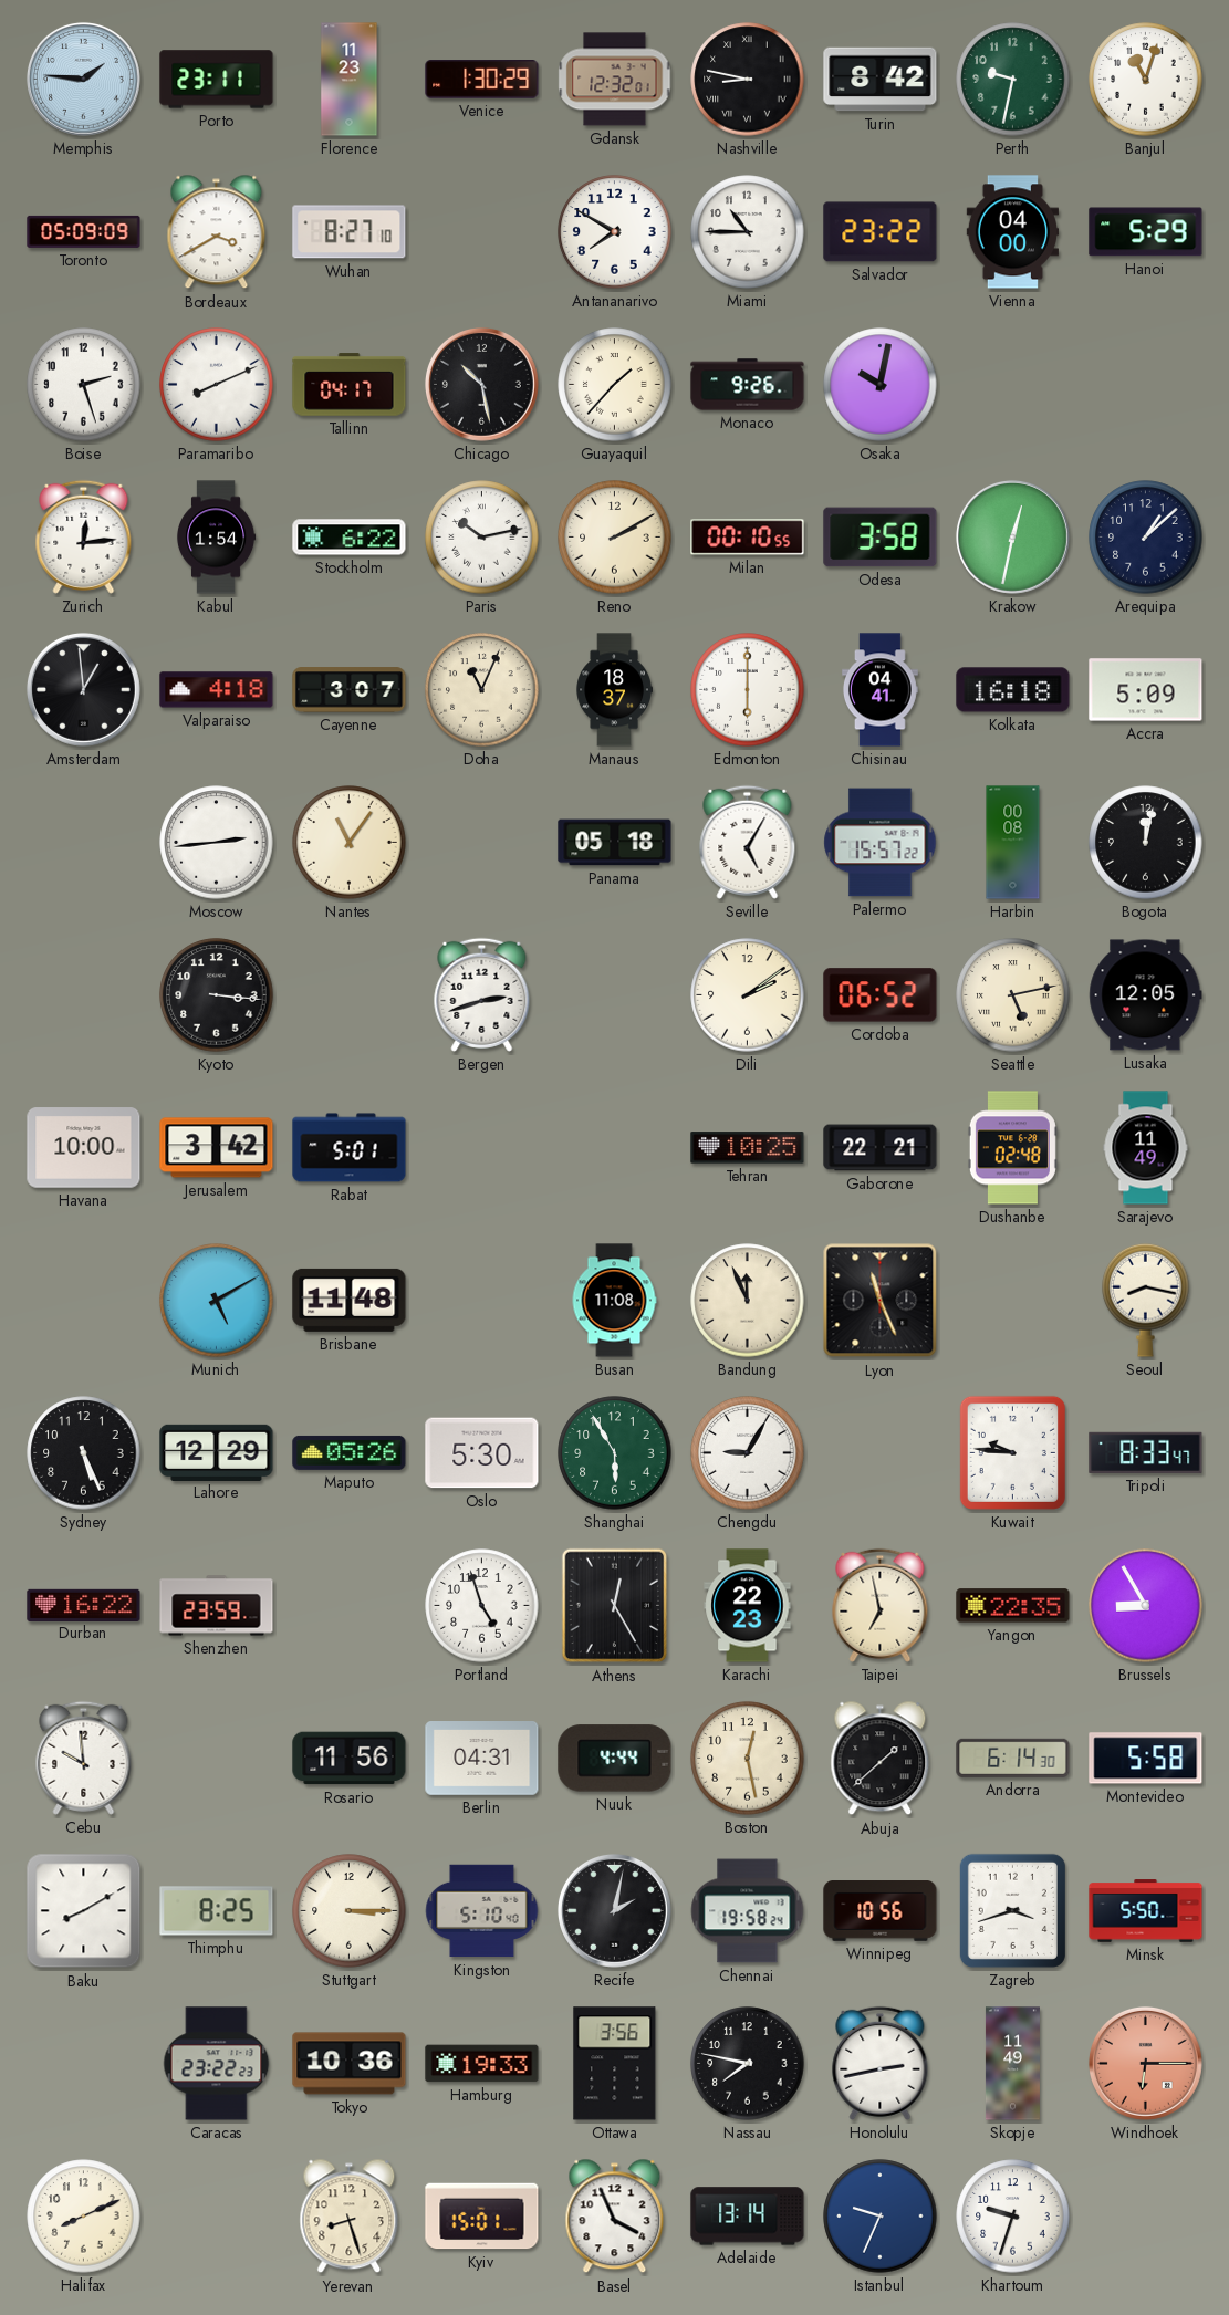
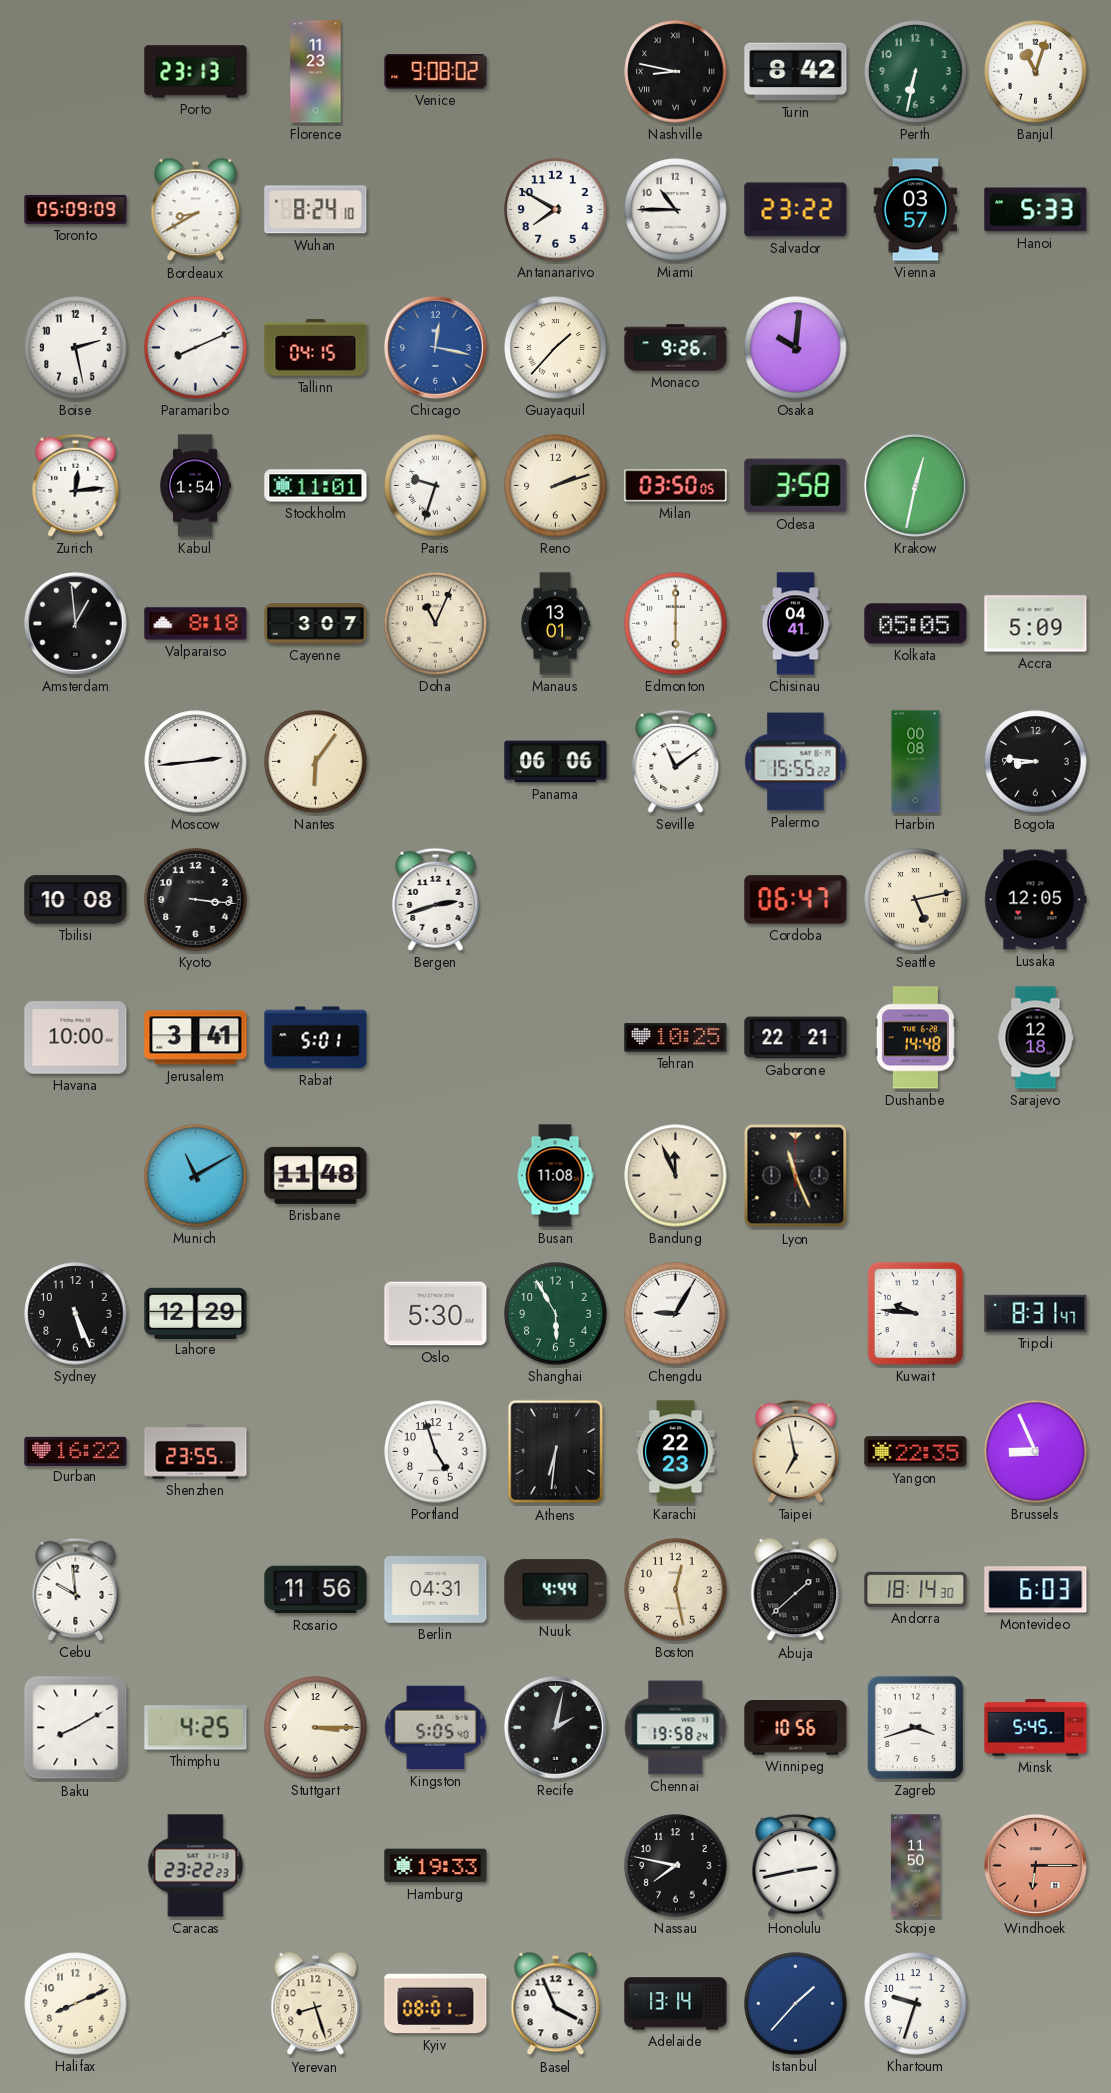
Memphis: 1:46 -> none (83, 79)
Porto: 23:11 -> 23:13 (196, 72)
Venice: 1:30 -> 9:08 (436, 72)
Gdansk: 12:32 -> none (615, 80)
Perth: 9:32 -> 6:32 (916, 72)
Bordeaux: 3:40 -> 8:40 (196, 210)
Wuhan: 8:27 -> 8:24 (316, 210)
Vienna: 04:00 -> 03:57 (915, 210)
Hanoi: 5:29 -> 5:33 (1036, 210)
Boise: 2:27 -> 2:28 (76, 348)
Tallinn: 04:17 -> 04:15 (316, 348)
Chicago: 10:28 -> 12:17 (435, 347)
Chicago dial: black -> blue (435, 347)
Osaka: 10:02 -> 10:01 (796, 348)
Stockholm: 6:22 -> 11:01 (316, 486)
Paris: 10:13 -> 9:33 (436, 486)
Reno: 2:10 -> 2:12 (556, 486)
Milan: 00:10 -> 03:50 (676, 486)
Arequipa: 1:08 -> none (1146, 538)
Valparaiso: 4:18 -> 8:18 (196, 624)
Manaus: 18:37 -> 13:01 (555, 624)
Kolkata: 16:18 -> 05:05 (916, 624)
Nantes: 11:06 -> 6:06 (316, 762)
Panama: 05:18 -> 06:06 (556, 762)
Seville: 5:05 -> 11:09 (676, 761)
Palermo: 15:57 -> 15:55 (796, 762)
Bogota: 12:02 -> 8:46 (1036, 762)
Tbilisi: none -> 10:08 (76, 900)
Dili: 2:09 -> none (748, 995)
Cordoba: 06:52 -> 06:47 (796, 900)
Jerusalem: 3:42 -> 3:41 (196, 1038)
Dushanbe: 02:48 -> 14:48 (915, 1038)
Sarajevo: 11:49 -> 12:18 (1036, 1038)
Munich: 5:10 -> 11:10 (196, 1176)
Seoul: 8:17 -> none (1146, 1300)
Maputo: 05:26 -> none (350, 1452)
Tripoli: 8:33 -> 8:31 (1036, 1313)
Shenzhen: 23:59 -> 23:55 (196, 1452)
Athens: 12:25 -> 6:31 (556, 1452)
Brussels: 8:55 -> 8:56 (1036, 1452)
Andorra: 6:14 -> 18:14 (916, 1589)
Montevideo: 5:58 -> 6:03 (1036, 1590)
Thimphu: 8:25 -> 4:25 (196, 1728)
Kingston: 5:10 -> 5:05 (436, 1728)
Minsk: 5:50 -> 5:45 (1036, 1728)
Tokyo: 10:36 -> none (350, 2064)
Ottawa: 3:56 -> none (615, 2064)
Skopje: 11:49 -> 11:50 (915, 1866)
Kyiv: 15:01 -> 08:01 (436, 2004)
Istanbul: 9:34 -> 1:37 (796, 2004)
